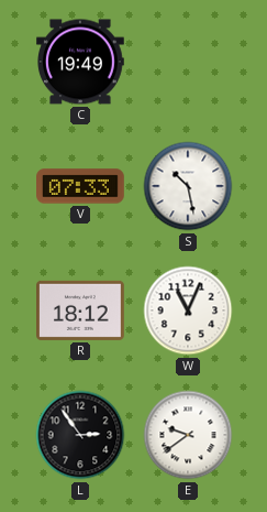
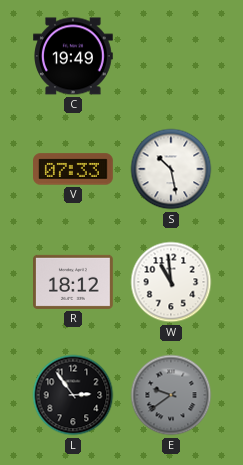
W: 11:04 -> 10:59 (171, 282)
E dial: white -> grey (171, 395)
